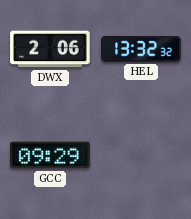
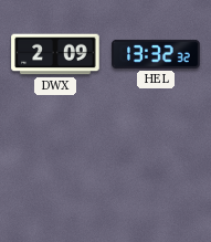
DWX: 2:06 -> 2:09 (55, 54)
GCC: 09:29 -> none (50, 155)
